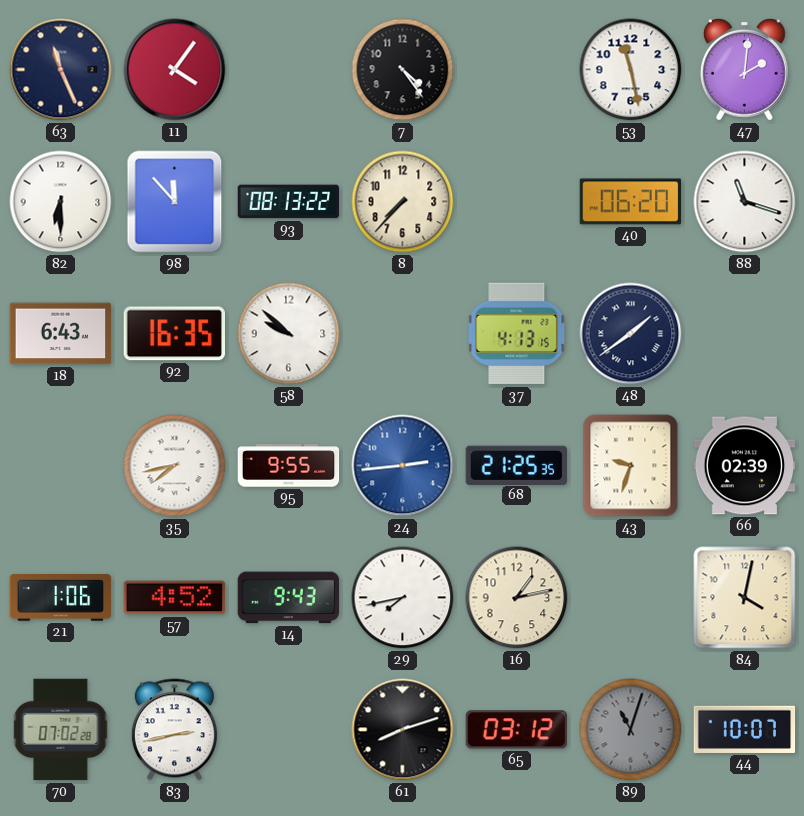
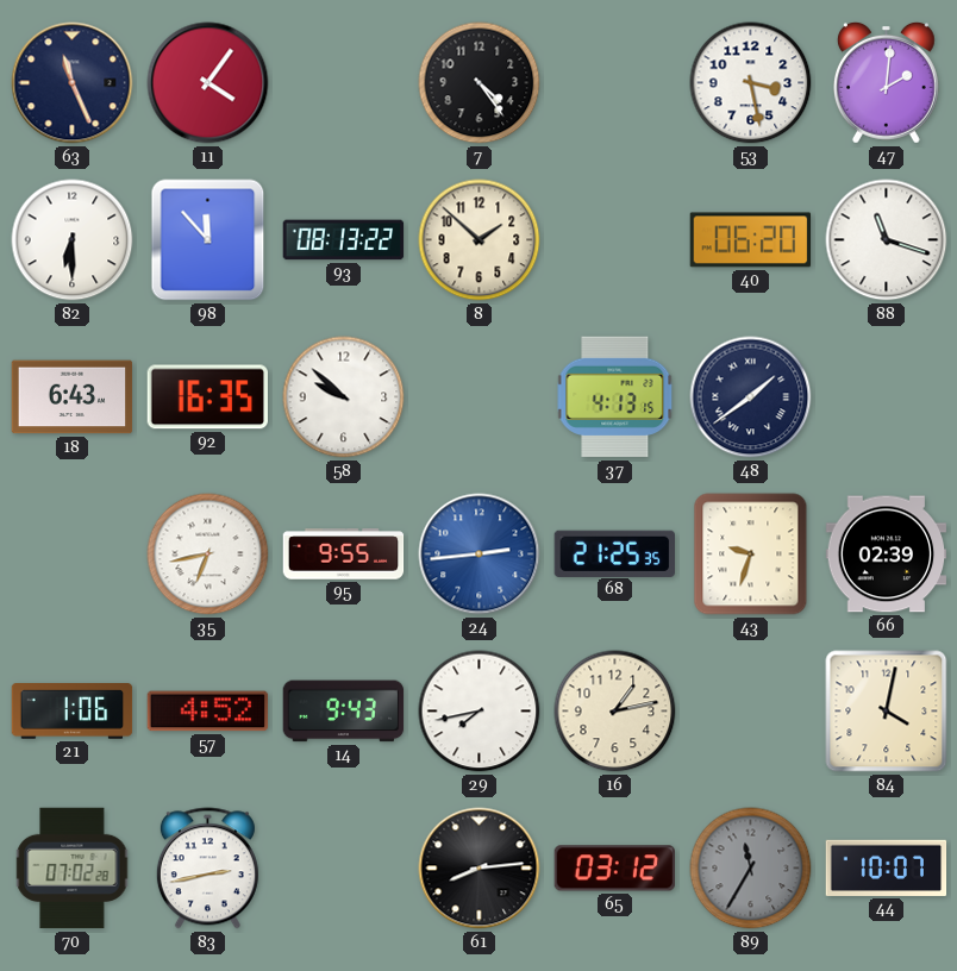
53: 11:28 -> 3:28 (751, 83)
8: 7:37 -> 1:52 (480, 240)
35: 7:43 -> 6:43 (208, 555)
61: 8:12 -> 8:14 (480, 869)
89: 11:03 -> 11:35 (751, 869)
